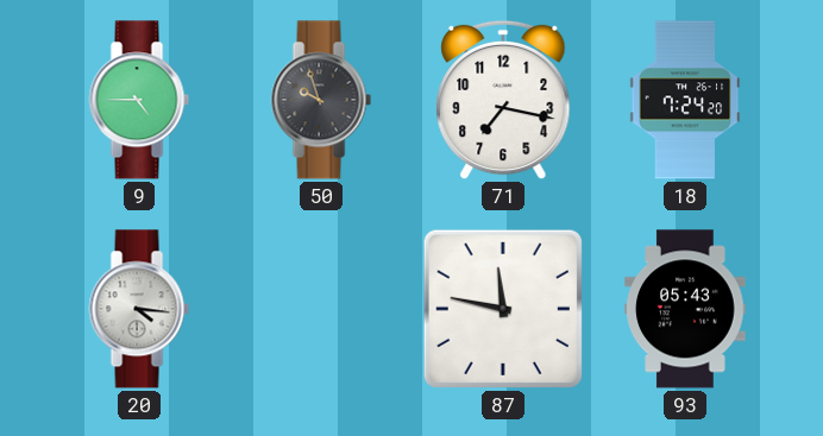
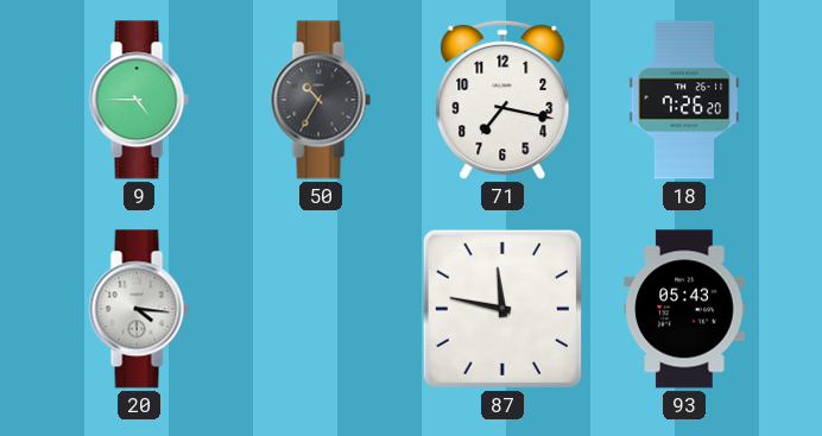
50: 9:57 -> 10:35 (321, 100)
18: 7:24 -> 7:26 (684, 100)
